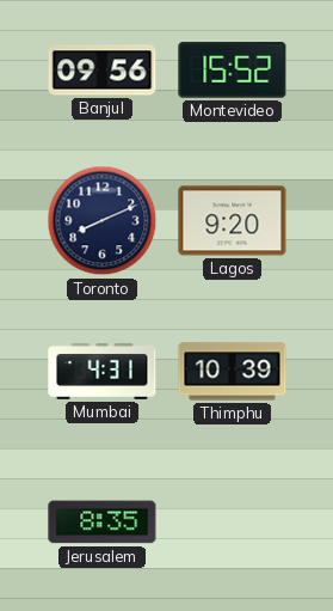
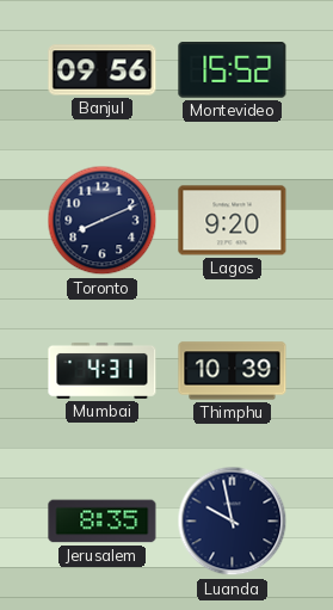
Luanda: none -> 9:58 (233, 522)
